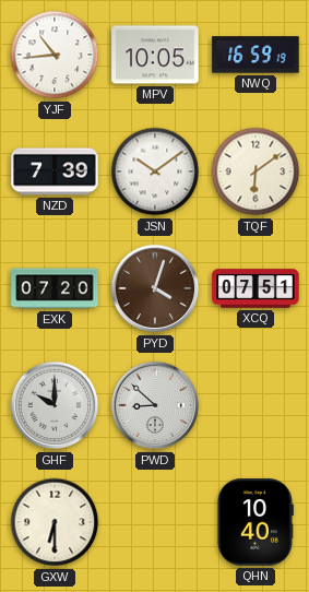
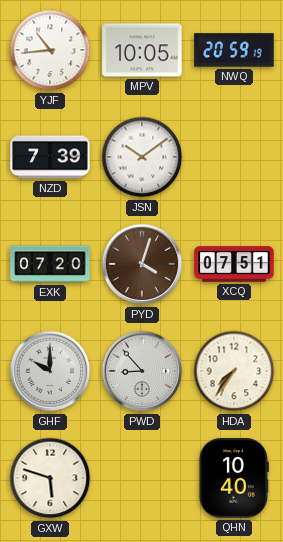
NWQ: 16:59 -> 20:59 (234, 50)
TQF: 6:09 -> none (255, 171)
PWD: 8:52 -> 8:53 (142, 371)
HDA: none -> 7:36 (234, 371)
GXW: 6:30 -> 5:48 (50, 478)
